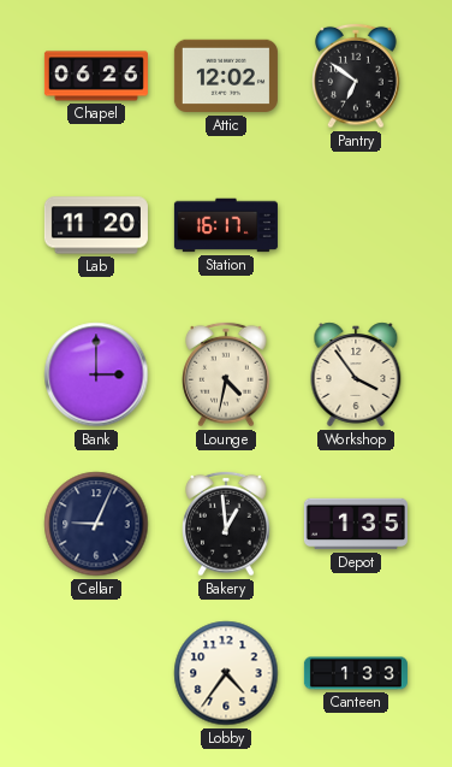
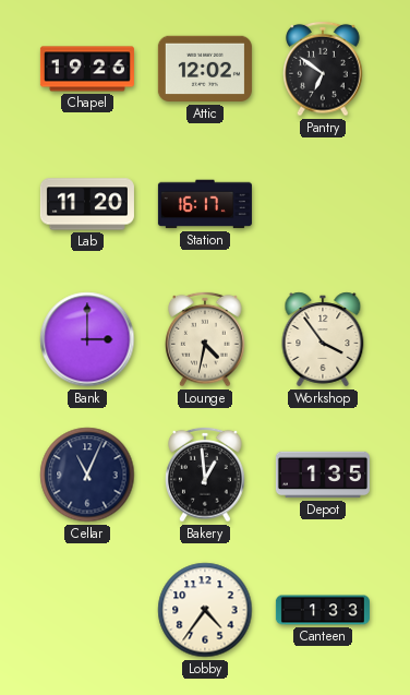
Chapel: 06:26 -> 19:26 (87, 69)
Cellar: 9:04 -> 11:04 (87, 475)
